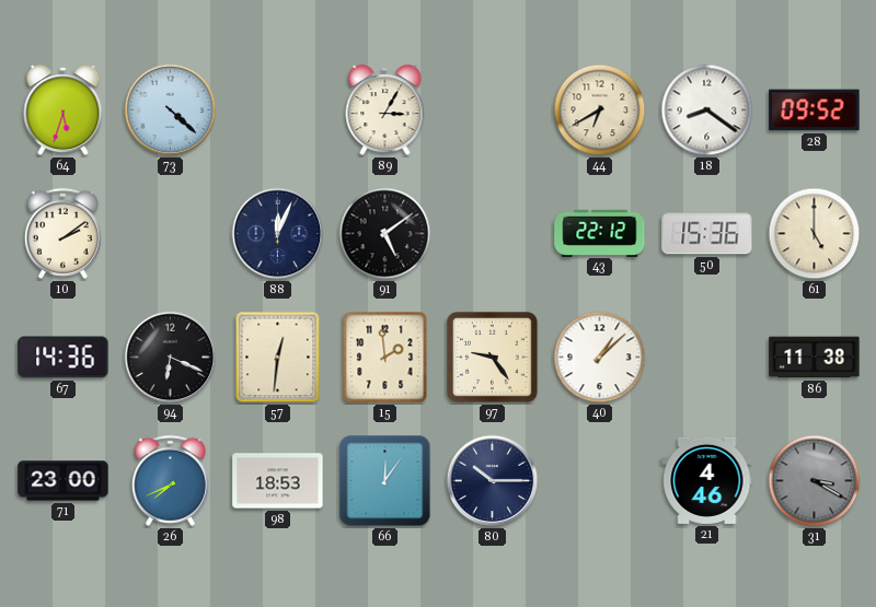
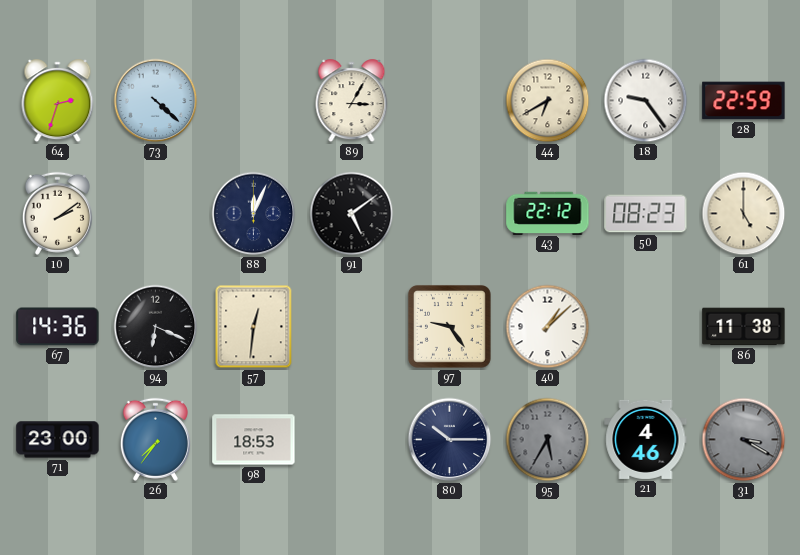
64: 5:33 -> 2:33 (58, 101)
18: 8:21 -> 9:24 (646, 101)
28: 09:52 -> 22:59 (744, 101)
50: 15:36 -> 08:23 (646, 214)
15: 1:59 -> none (385, 358)
26: 7:41 -> 7:36 (155, 439)
66: 12:06 -> none (385, 481)
95: none -> 5:35 (548, 440)
